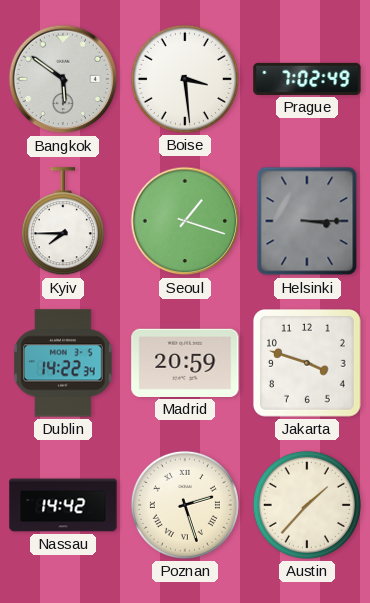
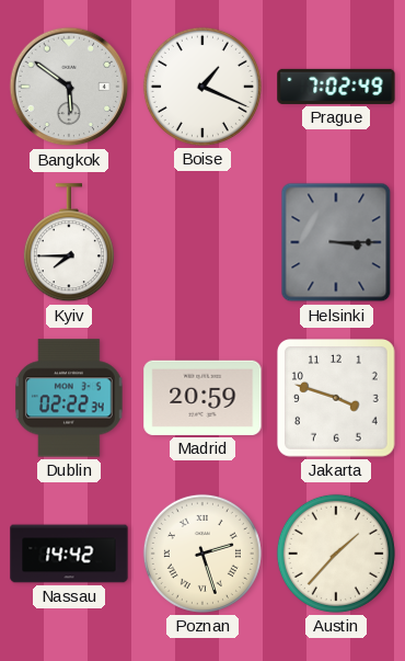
Boise: 3:29 -> 1:19 (202, 87)
Seoul: 1:18 -> none (185, 221)
Dublin: 14:22 -> 02:22 (69, 398)
